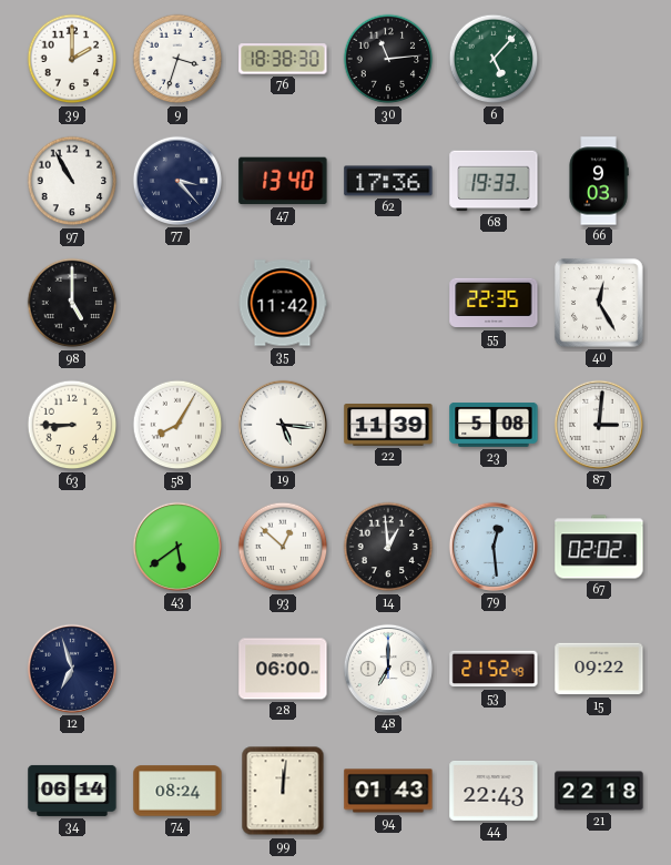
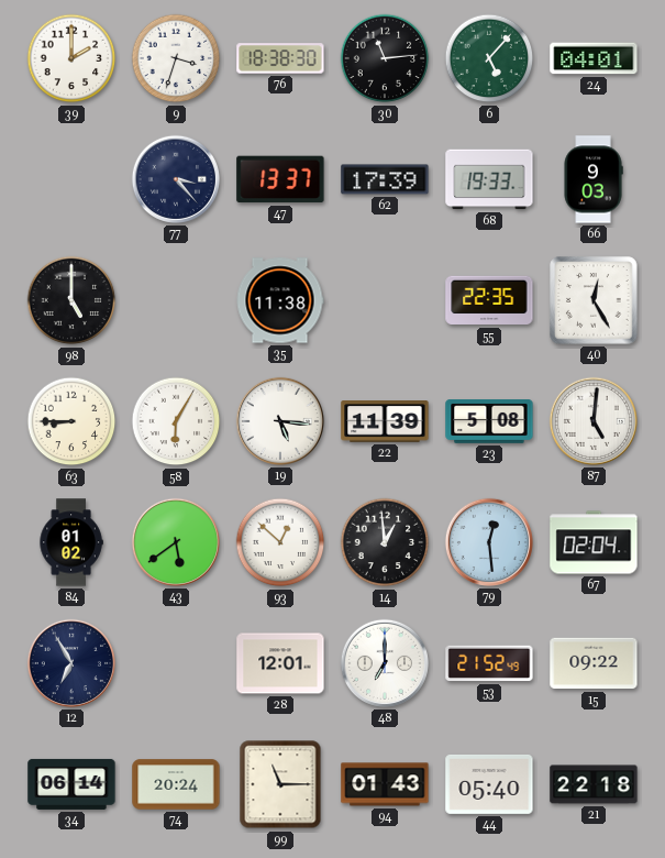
24: none -> 04:01 (594, 58)
97: 10:55 -> none (72, 181)
47: 13:40 -> 13:37 (280, 179)
62: 17:36 -> 17:39 (385, 179)
35: 11:42 -> 11:38 (280, 300)
58: 8:05 -> 6:05 (176, 421)
87: 3:01 -> 5:01 (594, 421)
84: none -> 01:02 (71, 542)
67: 02:02 -> 02:04 (594, 542)
12: 6:57 -> 6:55 (71, 663)
28: 06:00 -> 12:01 (280, 663)
74: 08:24 -> 20:24 (176, 784)
99: 12:01 -> 11:15 (280, 784)
44: 22:43 -> 05:40 (489, 784)
